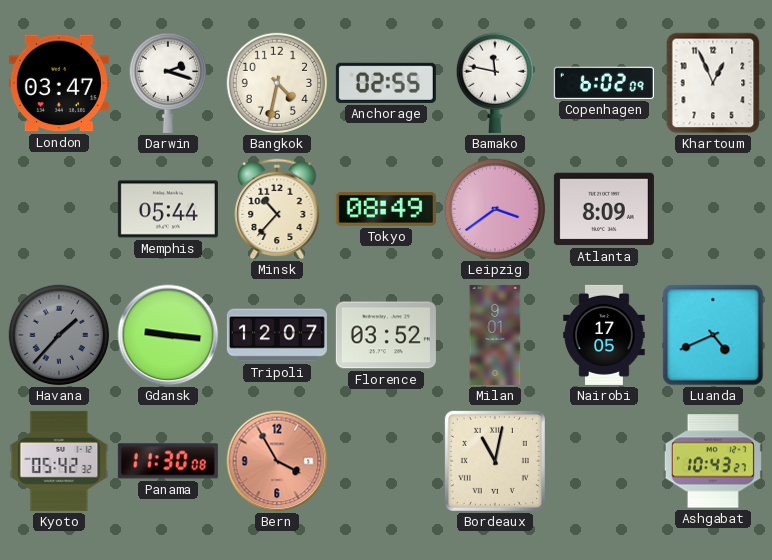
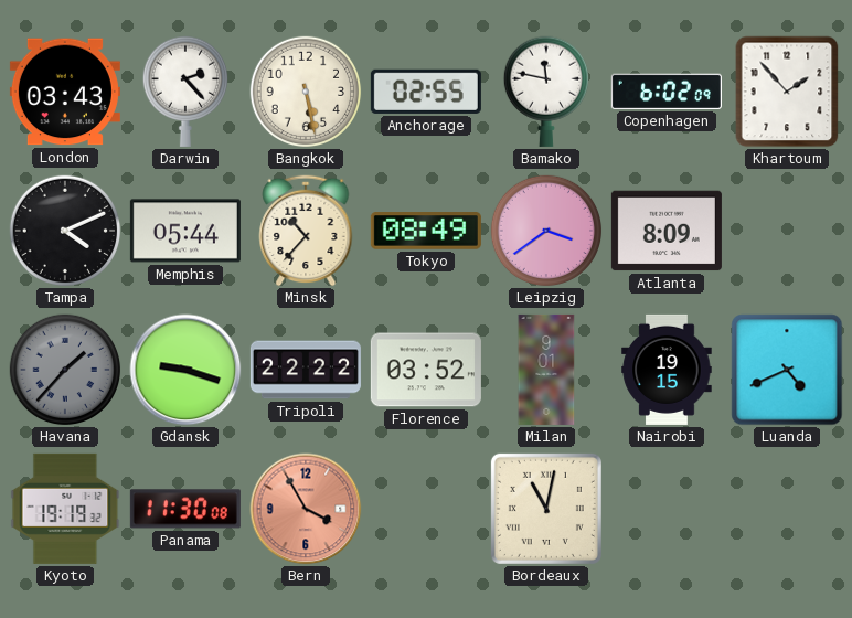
London: 03:47 -> 03:43 (65, 92)
Darwin: 2:18 -> 2:23 (184, 92)
Bangkok: 4:32 -> 5:28 (306, 92)
Khartoum: 12:56 -> 1:53 (787, 92)
Tampa: none -> 4:11 (65, 231)
Gdansk: 9:16 -> 9:18 (185, 370)
Tripoli: 12:07 -> 22:22 (306, 370)
Nairobi: 17:05 -> 19:15 (667, 370)
Kyoto: 05:42 -> 19:19 (65, 509)
Ashgabat: 10:43 -> none (713, 461)
